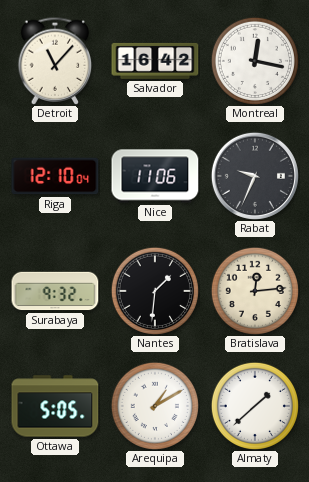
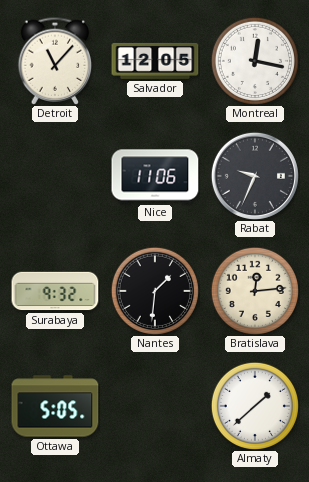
Salvador: 16:42 -> 12:05 (155, 61)
Riga: 12:10 -> none (55, 176)
Arequipa: 1:10 -> none (155, 406)
